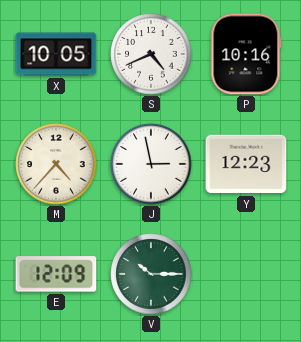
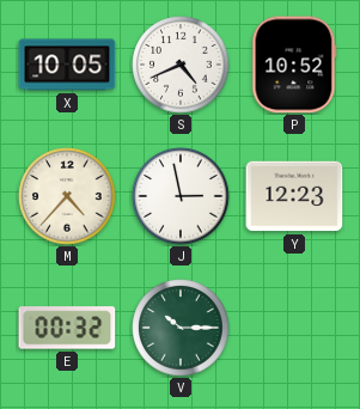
P: 10:16 -> 10:52 (294, 65)
E: 12:09 -> 00:32 (67, 328)
